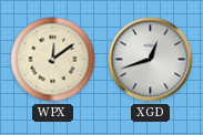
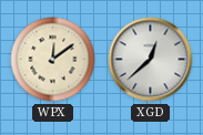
XGD: 12:42 -> 12:38 (151, 60)
